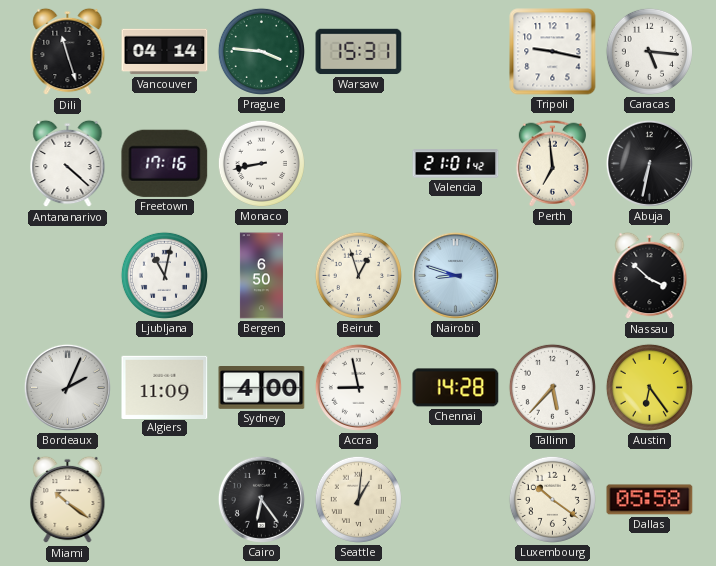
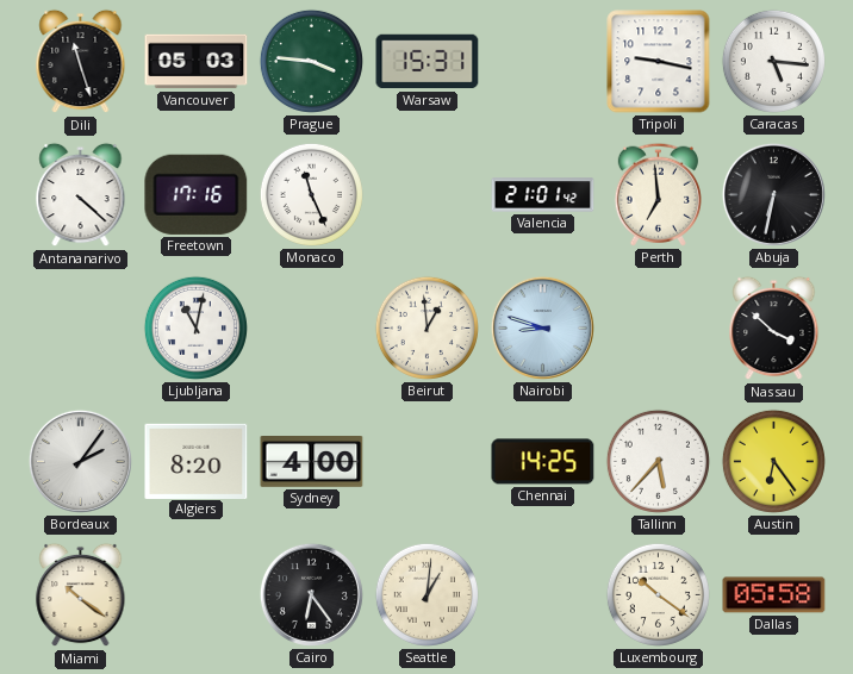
Vancouver: 04:14 -> 05:03 (197, 62)
Monaco: 8:43 -> 11:26 (311, 194)
Bergen: 6:50 -> none (261, 276)
Beirut: 12:57 -> 12:59 (426, 327)
Bordeaux: 2:04 -> 2:06 (80, 461)
Algiers: 11:09 -> 8:20 (197, 461)
Accra: 8:58 -> none (358, 387)
Chennai: 14:28 -> 14:25 (543, 462)
